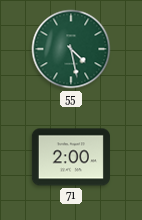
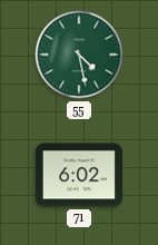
71: 2:00 -> 6:02 (79, 175)
